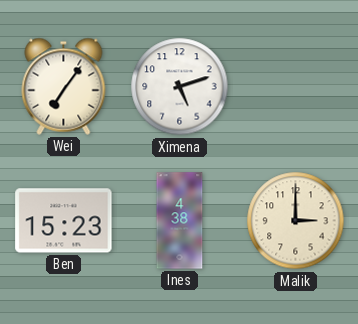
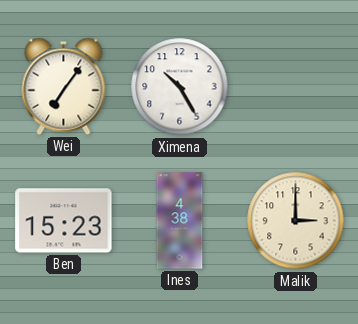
Ximena: 5:12 -> 10:25 (180, 87)
